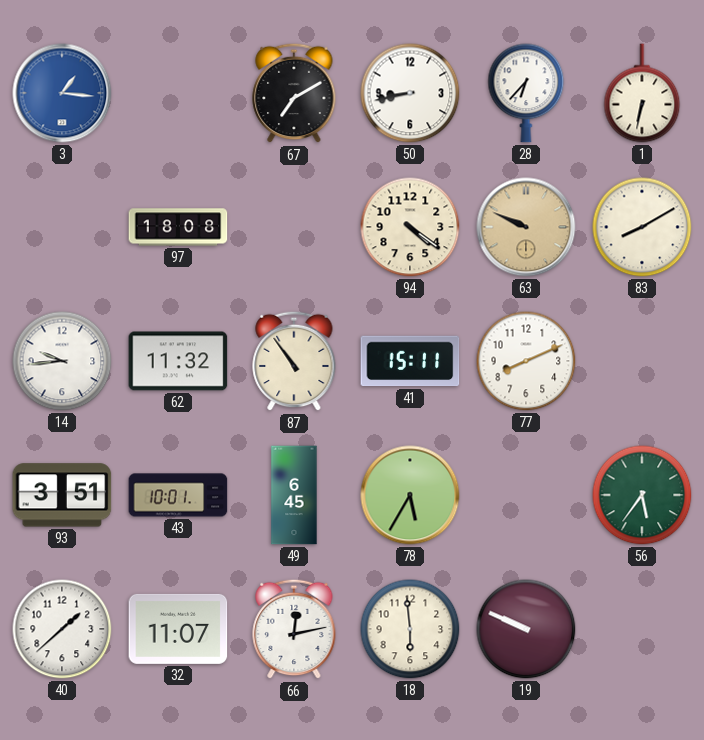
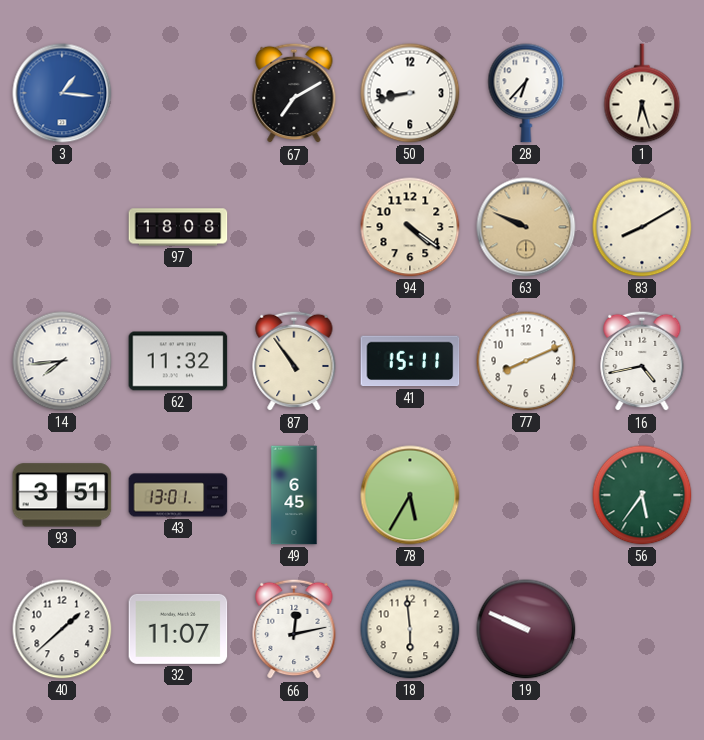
1: 6:32 -> 6:27 (642, 93)
14: 9:44 -> 7:44 (62, 361)
16: none -> 4:43 (642, 361)
43: 10:01 -> 13:01 (178, 495)
